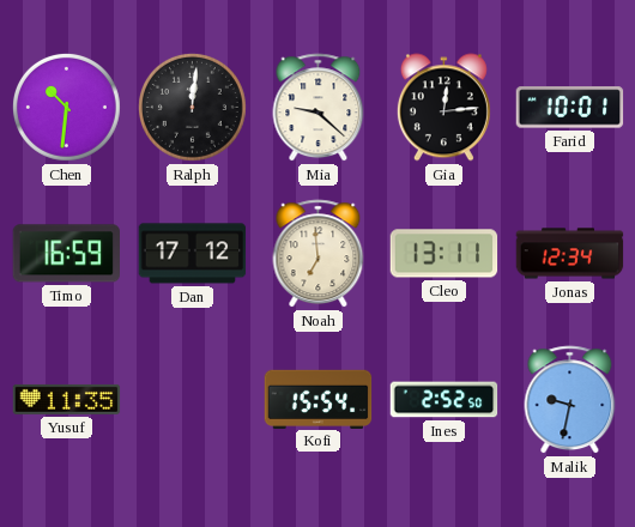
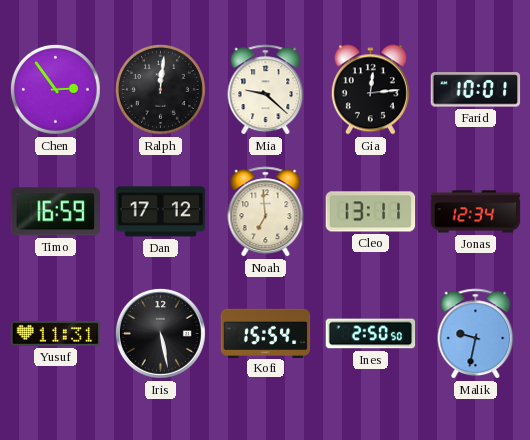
Chen: 10:31 -> 2:54 (55, 89)
Yusuf: 11:35 -> 11:31 (56, 333)
Iris: none -> 5:28 (160, 333)
Ines: 2:52 -> 2:50 (371, 334)
